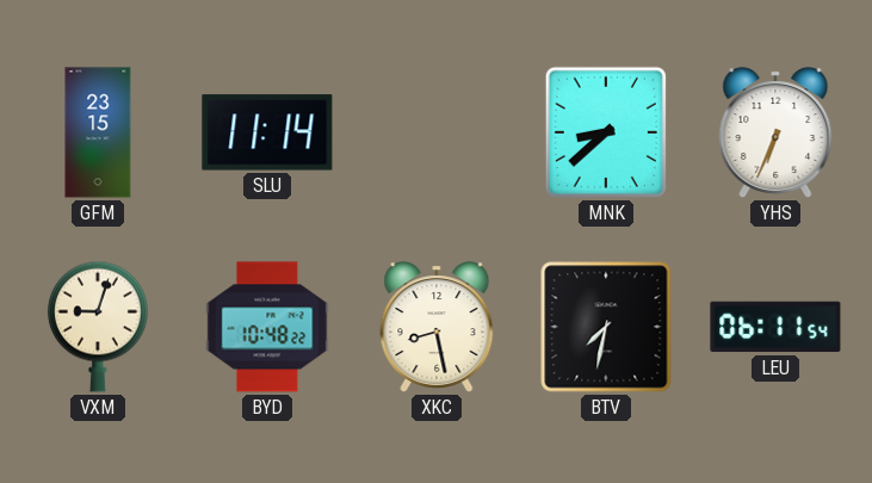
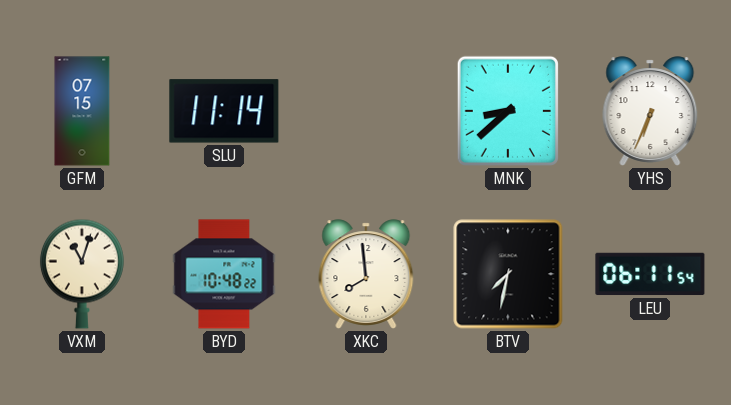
GFM: 23:15 -> 07:15 (82, 111)
VXM: 9:03 -> 11:03 (82, 274)
XKC: 8:28 -> 7:59 (366, 274)
